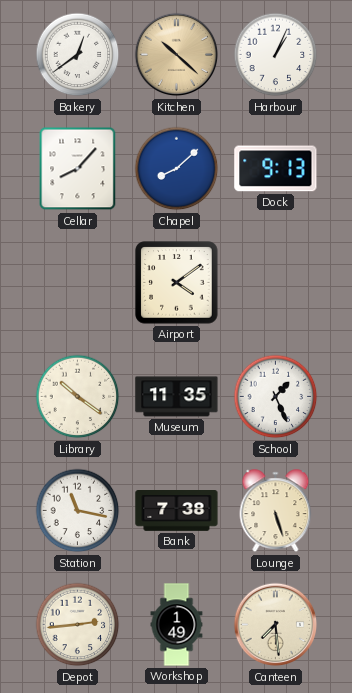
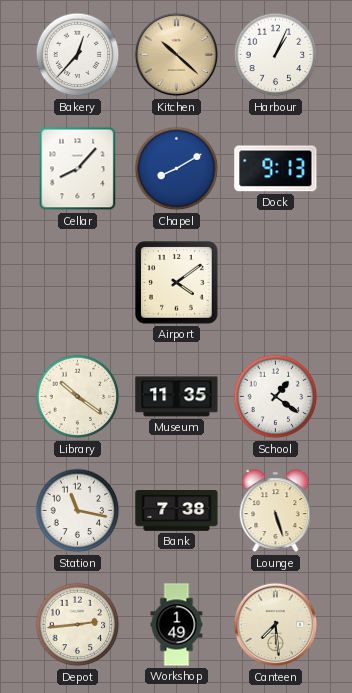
Bakery: 12:39 -> 12:37 (78, 55)
Chapel: 8:08 -> 8:10 (177, 169)
School: 1:26 -> 1:21 (276, 397)
